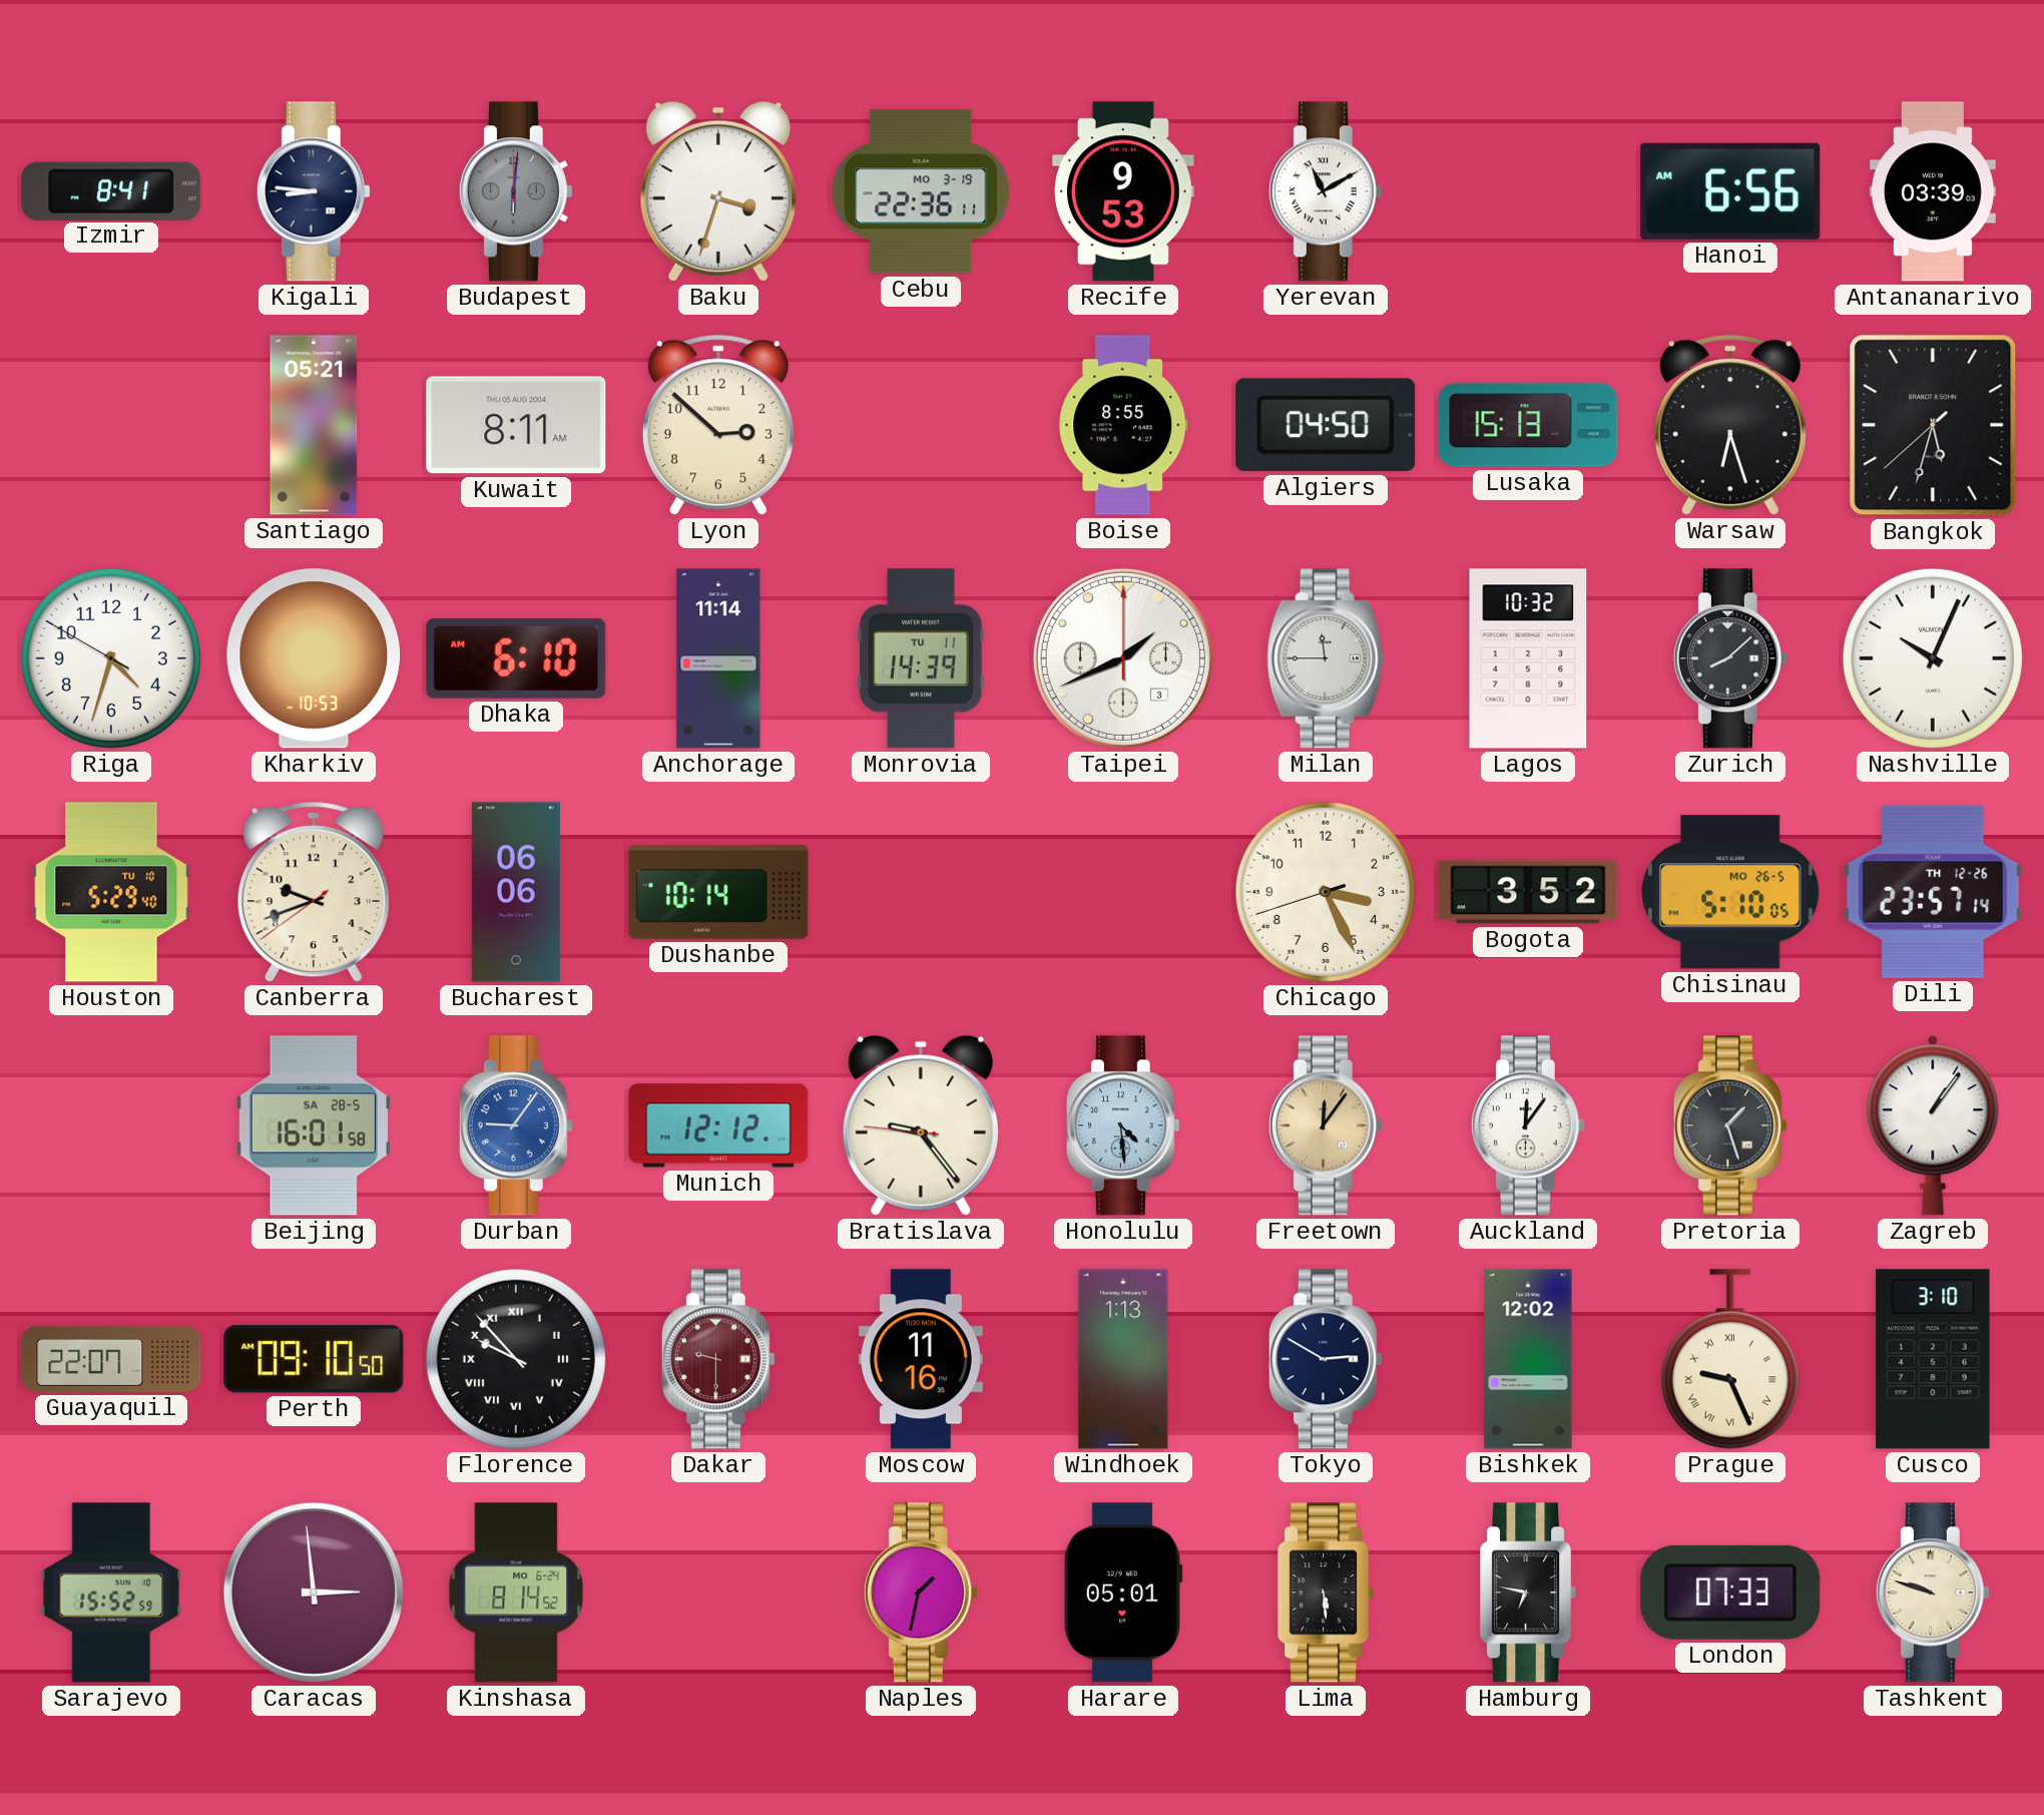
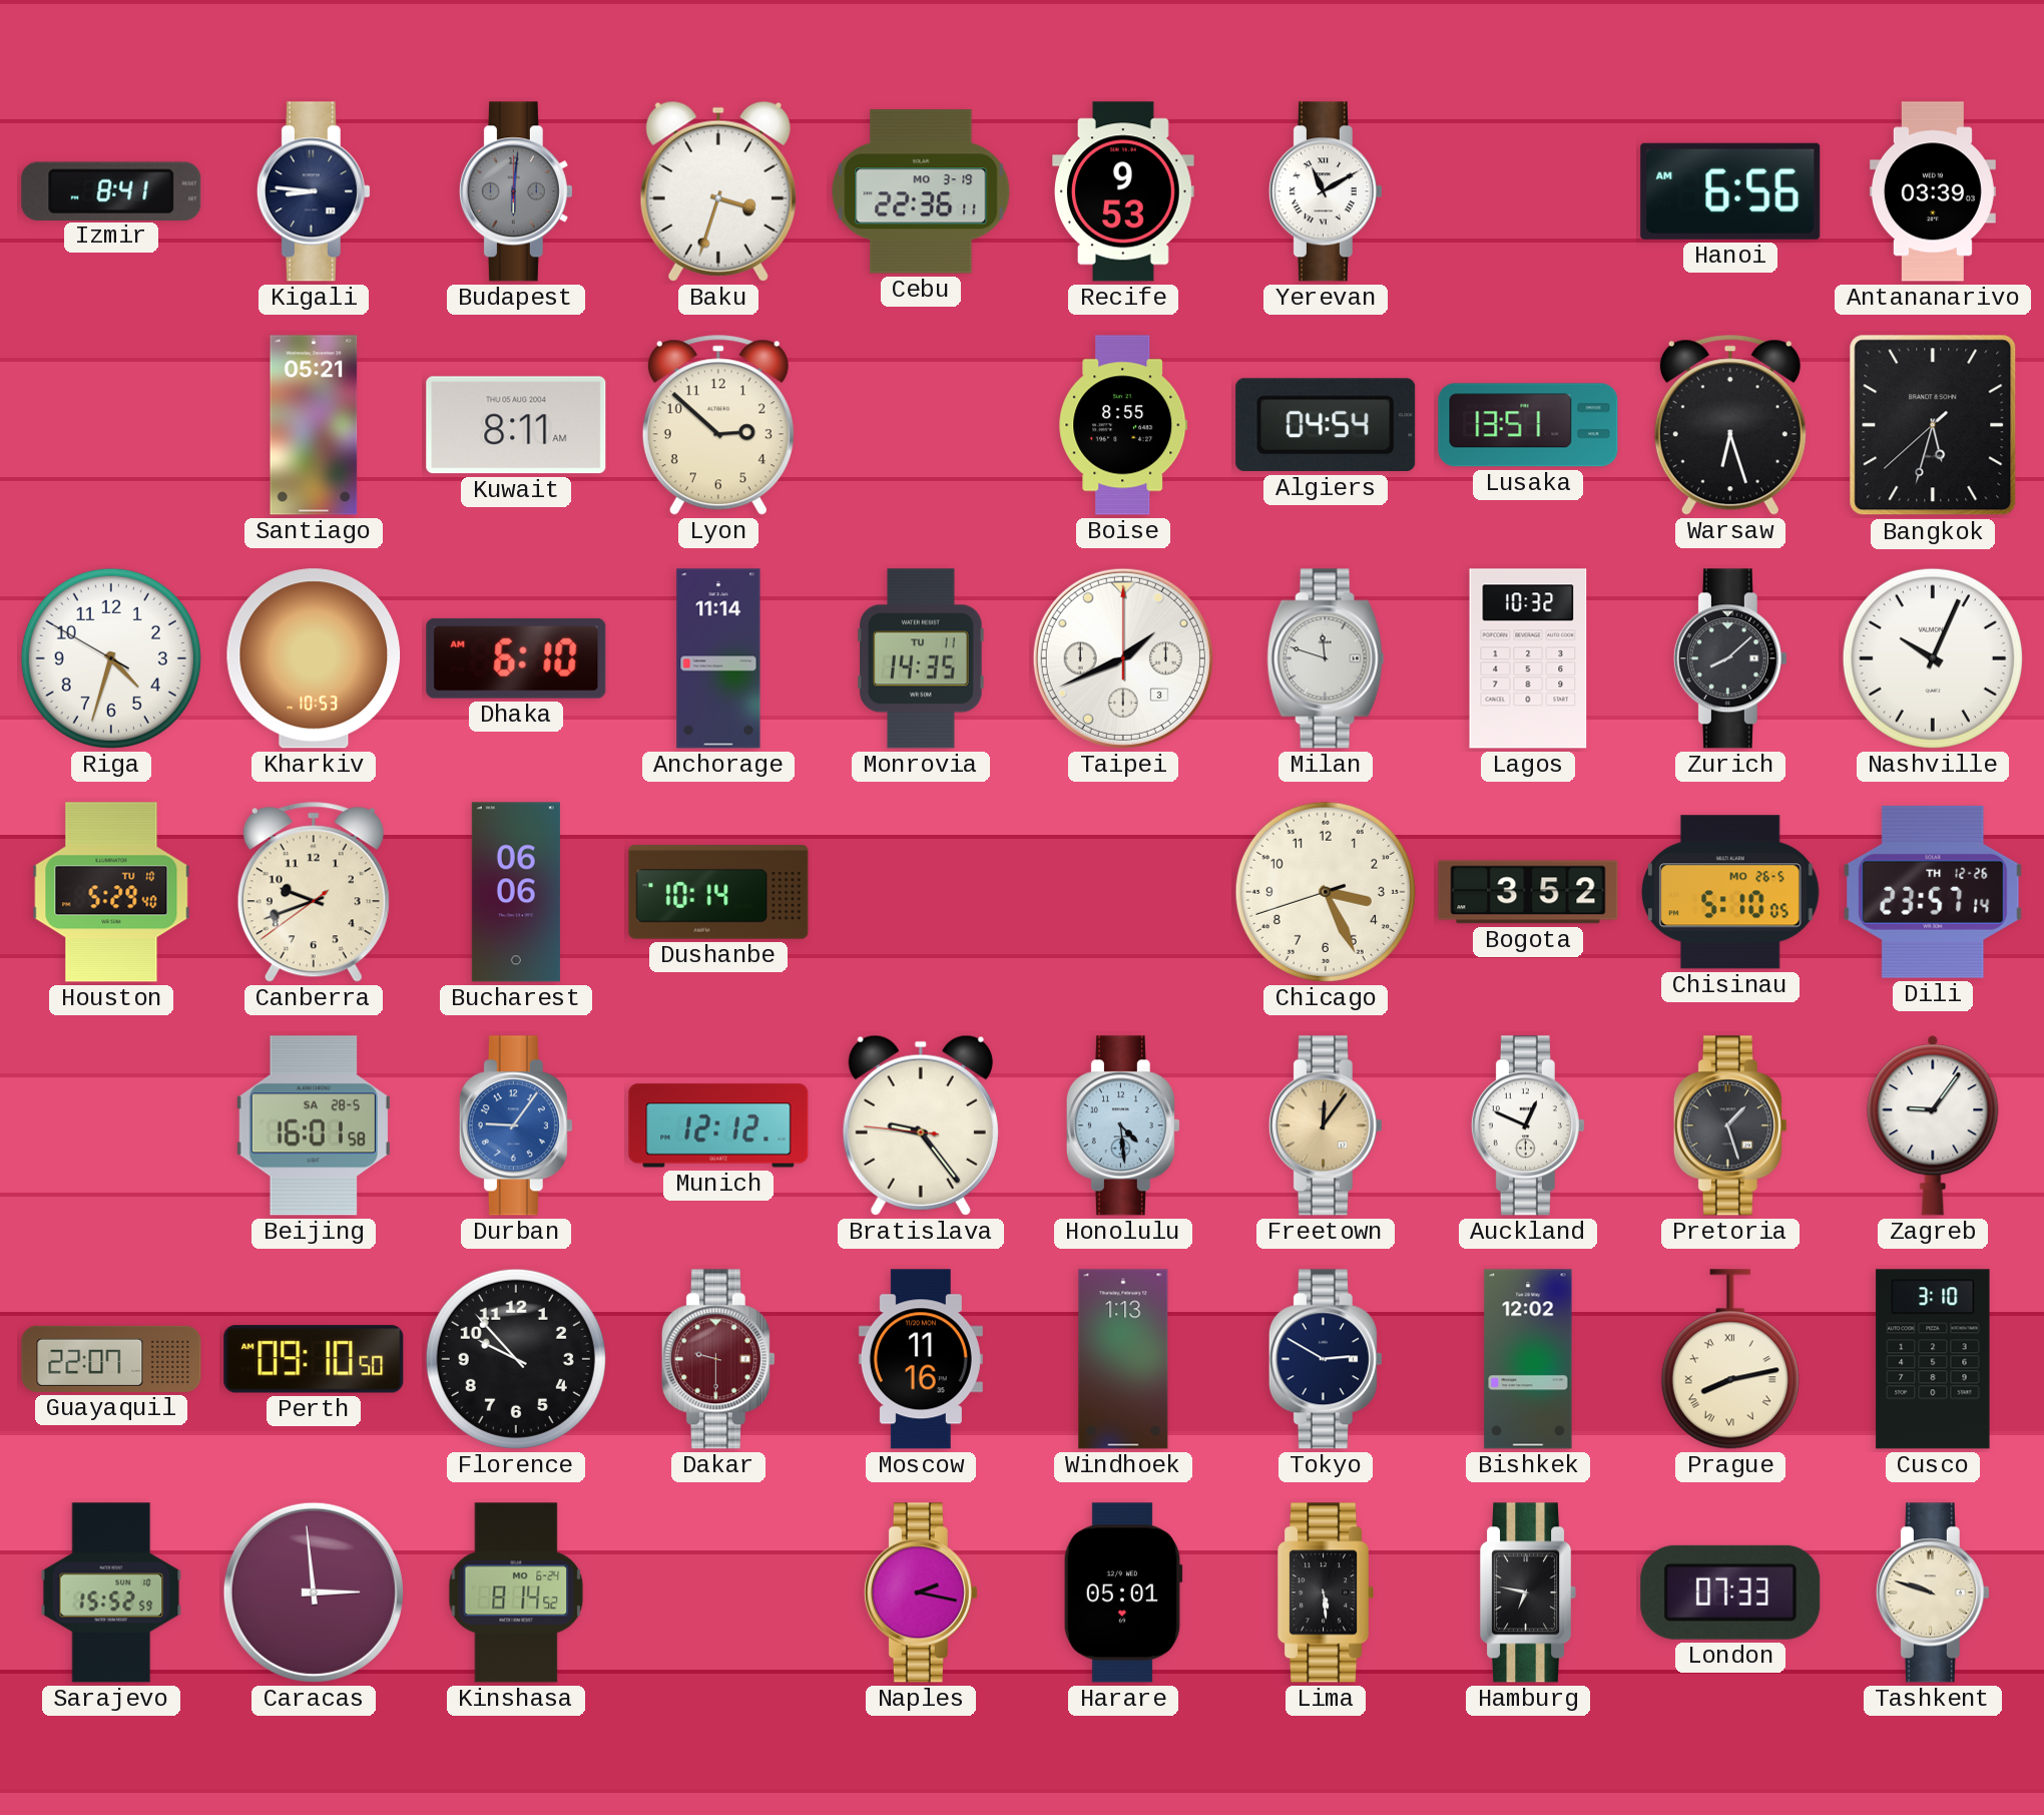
Algiers: 04:50 -> 04:54 (1326, 425)
Lusaka: 15:13 -> 13:51 (1528, 425)
Monrovia: 14:39 -> 14:35 (921, 658)
Milan: 11:45 -> 11:48 (1326, 658)
Auckland: 12:06 -> 12:49 (1528, 1125)
Zagreb: 1:06 -> 9:06 (1933, 1125)
Florence numerals: Roman -> Arabic (516, 1359)
Prague: 9:26 -> 8:13 (1730, 1359)
Naples: 1:32 -> 2:17 (921, 1593)
